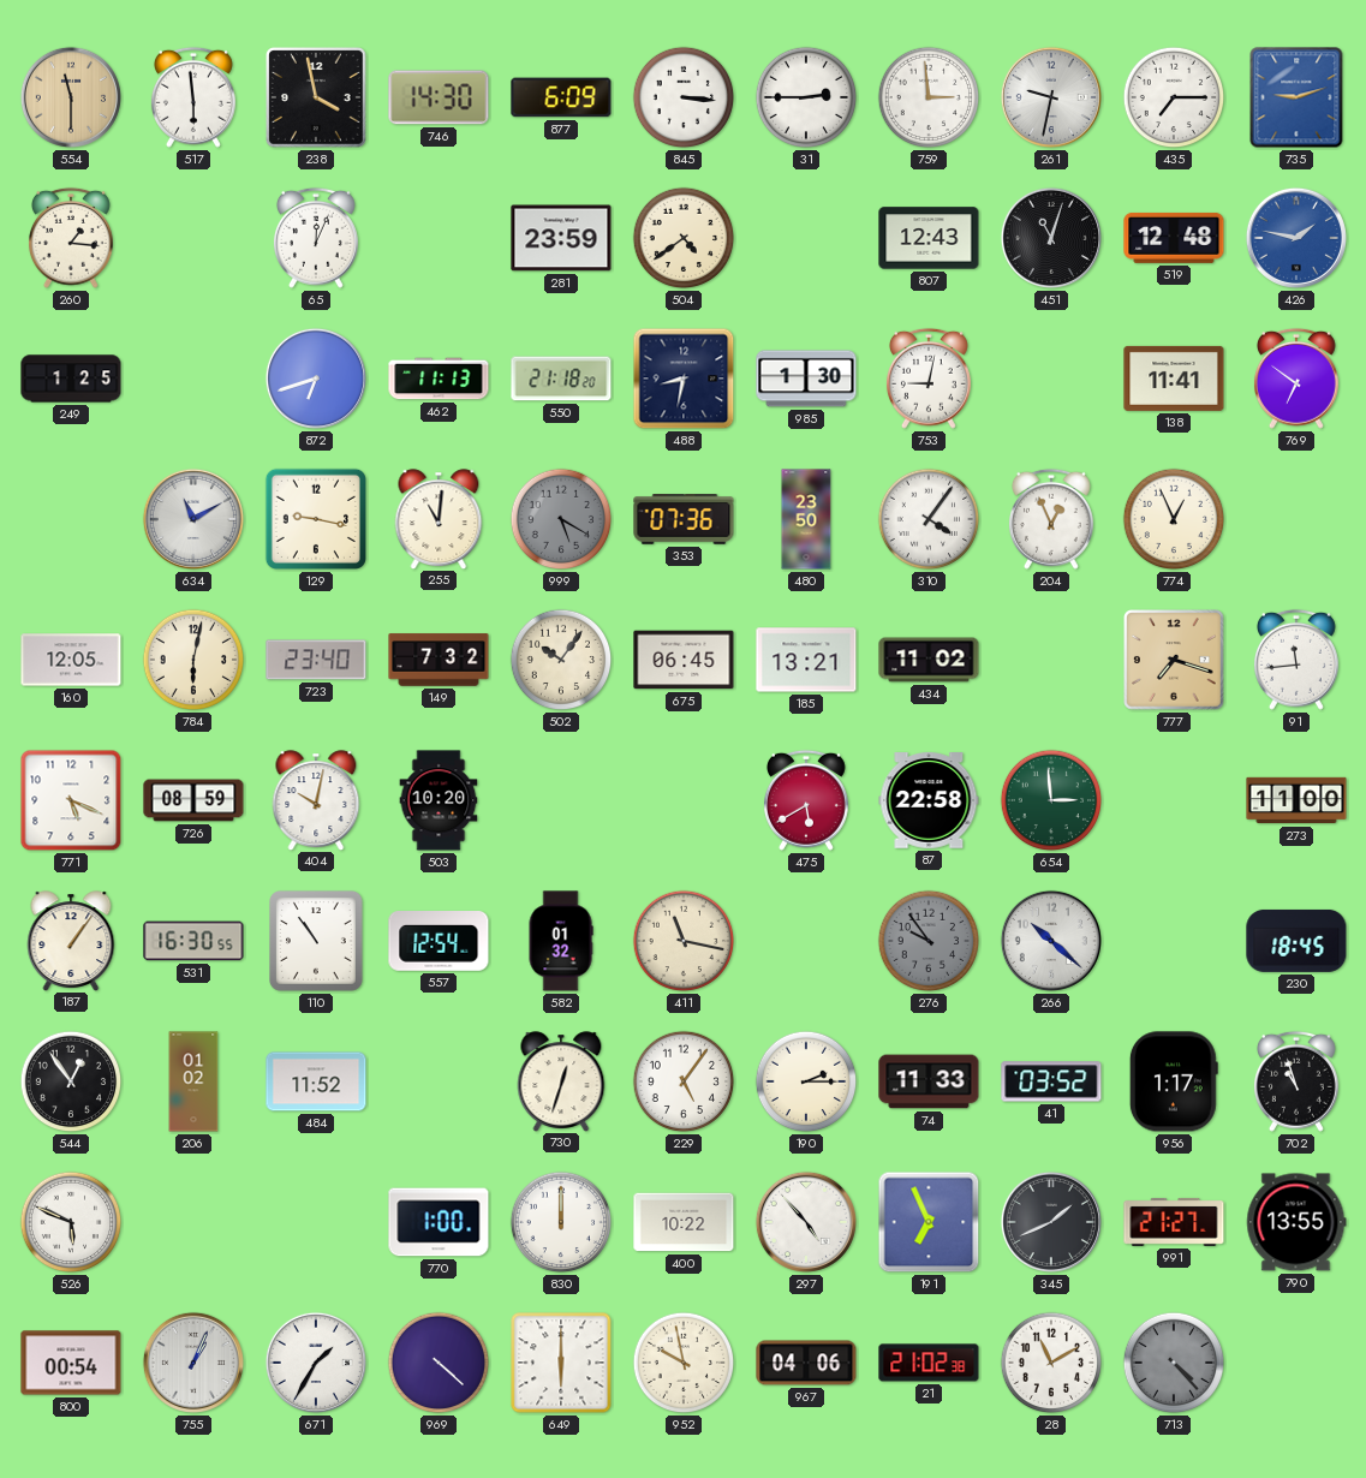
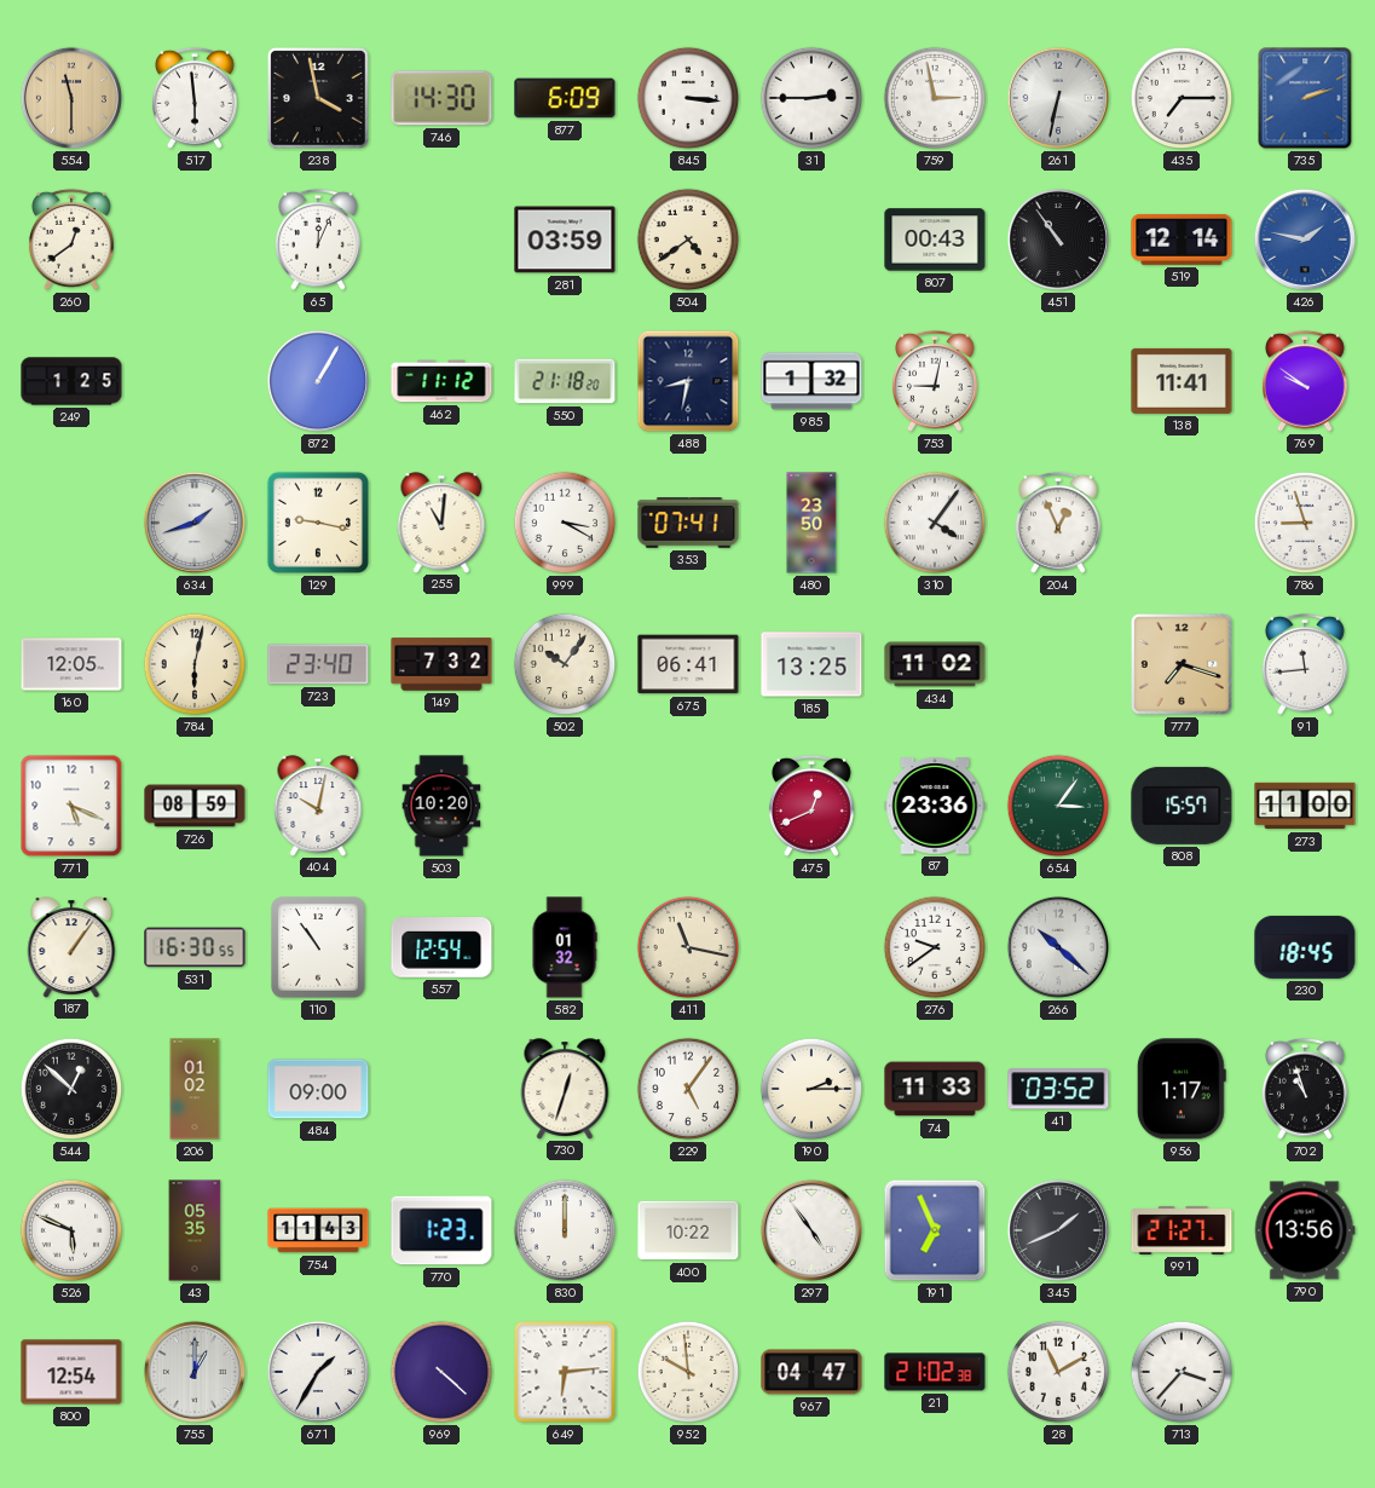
759: 2:59 -> 2:58 (935, 98)
261: 9:32 -> 6:32 (1058, 98)
735: 9:12 -> 2:12 (1305, 98)
260: 1:16 -> 12:39 (71, 240)
281: 23:59 -> 03:59 (565, 240)
807: 12:43 -> 00:43 (935, 240)
451: 11:03 -> 10:54 (1058, 240)
519: 12:48 -> 12:14 (1182, 240)
872: 6:42 -> 1:05 (318, 381)
462: 11:13 -> 11:12 (441, 381)
985: 1:30 -> 1:32 (811, 381)
769: 6:51 -> 9:51 (1305, 381)
634: 11:10 -> 1:42 (195, 523)
999: 5:20 -> 3:20 (565, 523)
999 dial: grey -> white (565, 523)
353: 07:36 -> 07:41 (688, 523)
774: 12:56 -> none (1174, 519)
786: none -> 8:57 (1305, 523)
675: 06:45 -> 06:41 (688, 664)
185: 13:21 -> 13:25 (811, 664)
475: 5:40 -> 12:41 (811, 806)
87: 22:58 -> 23:36 (935, 806)
654: 2:59 -> 3:06 (1058, 806)
808: none -> 15:57 (1182, 806)
276: 9:54 -> 9:39 (935, 947)
276 dial: grey -> white (935, 947)
544: 12:54 -> 12:52 (71, 1089)
484: 11:52 -> 09:00 (318, 1089)
43: none -> 05:35 (195, 1230)
754: none -> 11:43 (318, 1230)
770: 1:00 -> 1:23 (441, 1230)
297: 4:53 -> 4:54 (811, 1230)
790: 13:55 -> 13:56 (1305, 1230)
800: 00:54 -> 12:54 (71, 1372)
755: 1:04 -> 1:00 (195, 1372)
649: 6:00 -> 6:14 (565, 1372)
952: 9:58 -> 9:59 (688, 1372)
967: 04:06 -> 04:47 (811, 1372)
713: 4:23 -> 3:37 (1182, 1372)
713 dial: grey -> white (1182, 1372)
